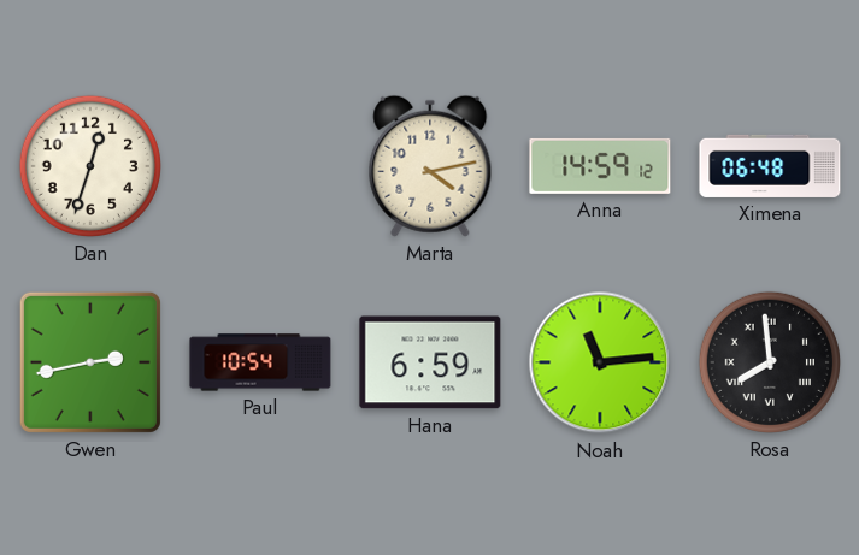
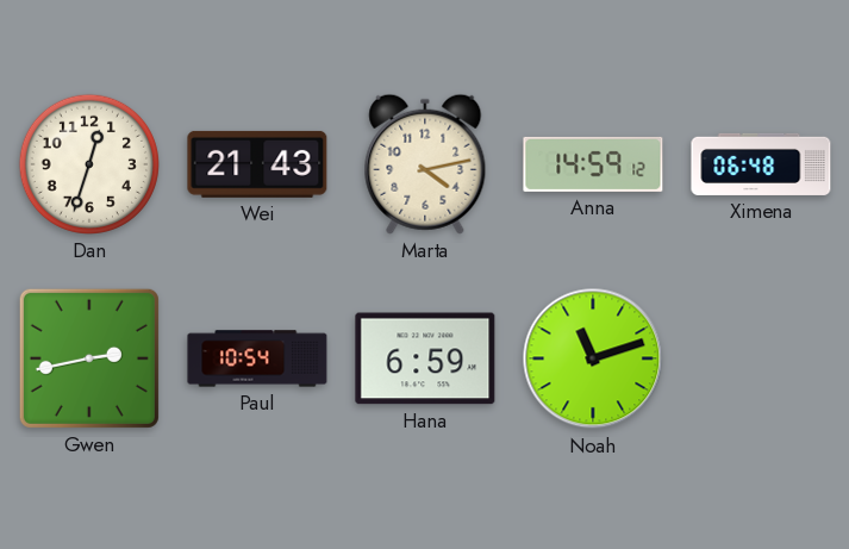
Wei: none -> 21:43 (257, 164)
Noah: 11:14 -> 11:12 (593, 358)
Rosa: 7:59 -> none (770, 362)
